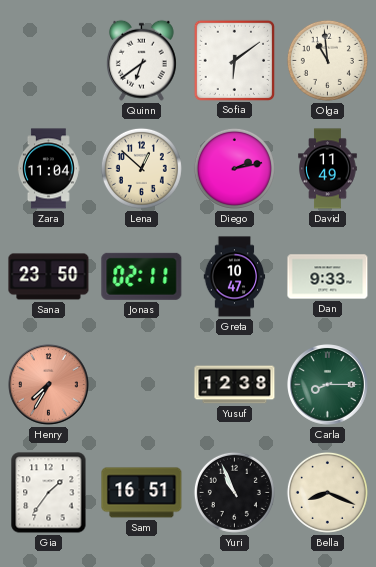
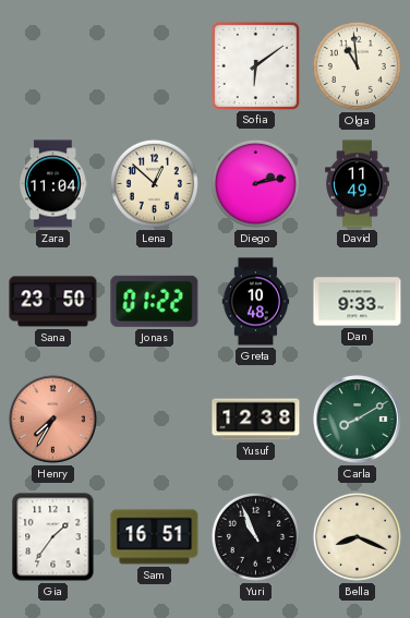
Quinn: 6:39 -> none (141, 60)
Jonas: 02:11 -> 01:22 (155, 301)
Greta: 10:47 -> 10:48 (256, 302)
Carla: 8:15 -> 8:10 (358, 420)
